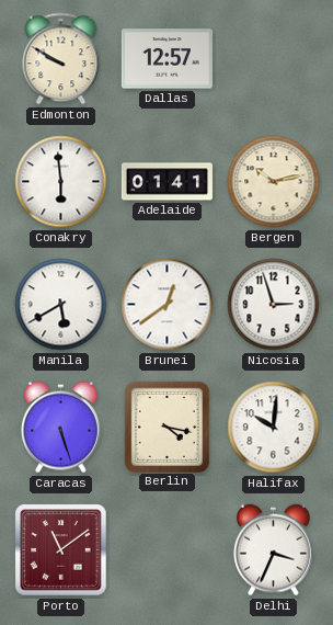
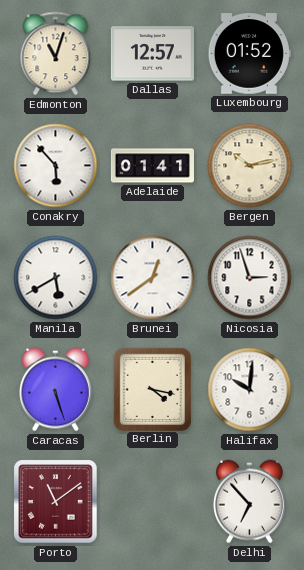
Edmonton: 9:50 -> 11:03 (56, 54)
Luxembourg: none -> 01:52 (249, 54)
Conakry: 5:59 -> 5:53 (56, 166)
Delhi: 3:34 -> 6:53 (249, 502)
